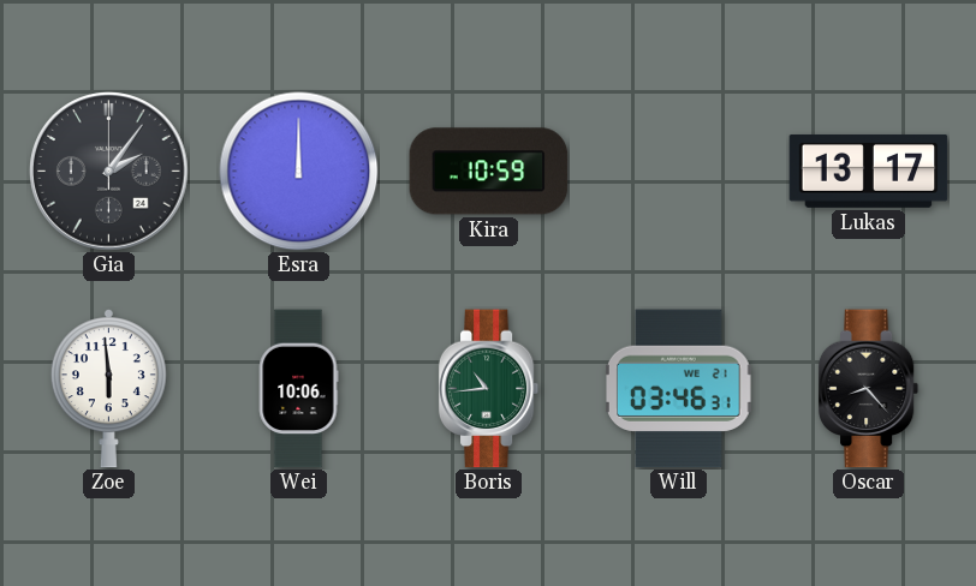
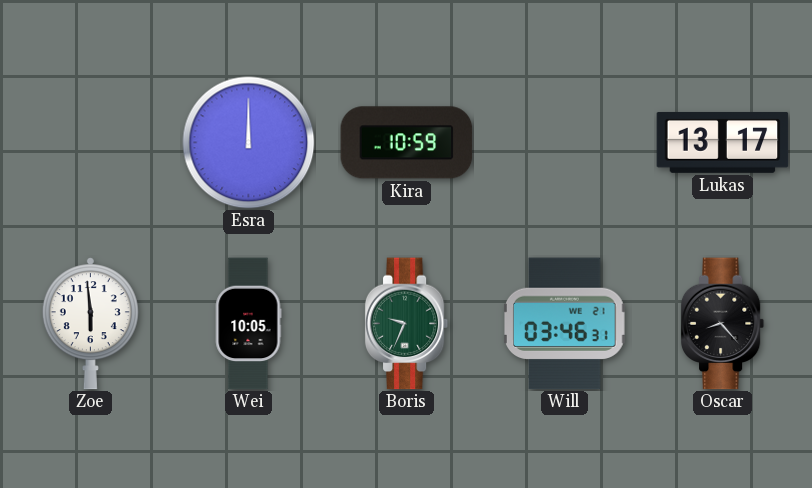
Gia: 2:06 -> none (109, 172)
Wei: 10:06 -> 10:05 (248, 324)
Boris: 10:44 -> 9:34 (407, 324)
